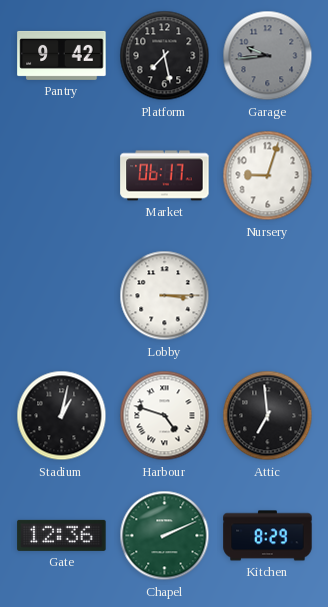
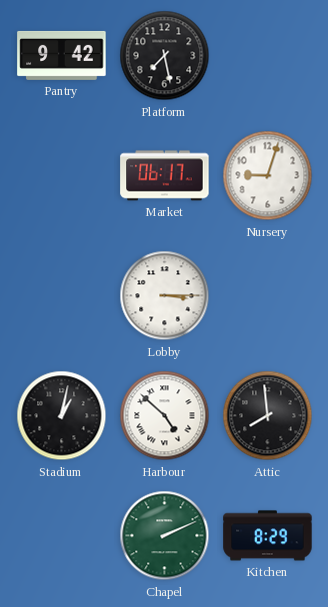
Garage: 9:44 -> none (268, 56)
Harbour: 4:48 -> 4:52 (165, 416)
Attic: 6:59 -> 7:59 (268, 416)
Gate: 12:36 -> none (62, 535)
